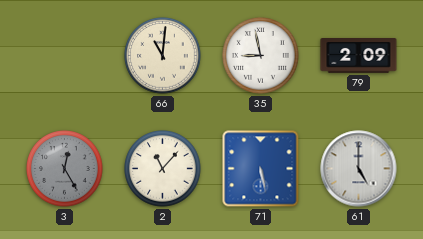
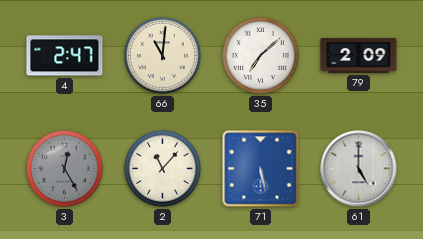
4: none -> 2:47 (65, 56)
35: 8:58 -> 7:08 (261, 56)
